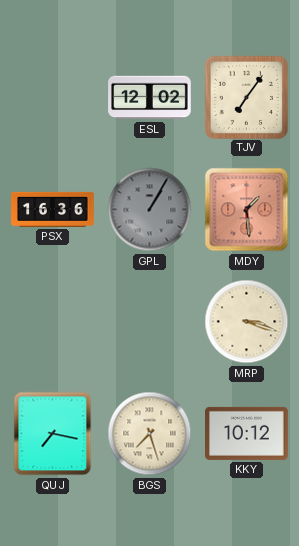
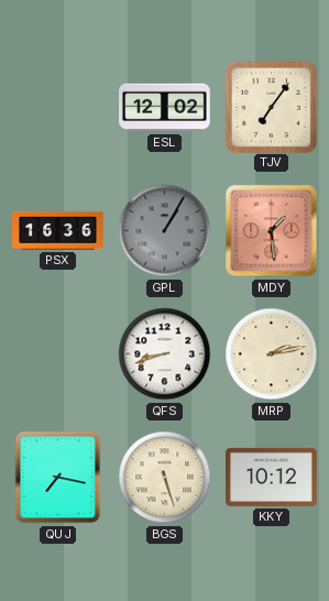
QFS: none -> 8:42 (165, 354)
MRP: 3:18 -> 2:13 (272, 354)
BGS: 7:27 -> 5:27 (165, 478)
